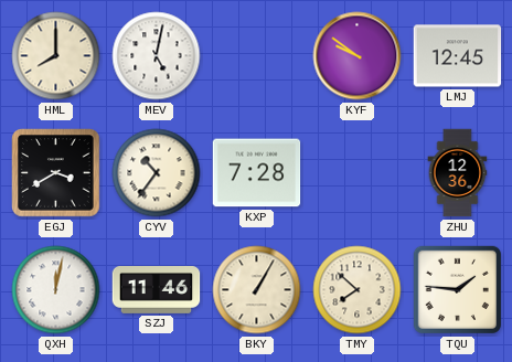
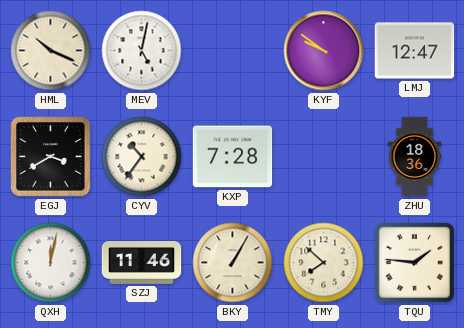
HML: 8:00 -> 10:19 (51, 51)
LMJ: 12:45 -> 12:47 (415, 51)
ZHU: 12:36 -> 18:36 (415, 157)
